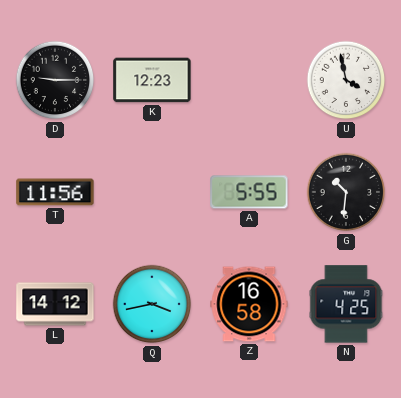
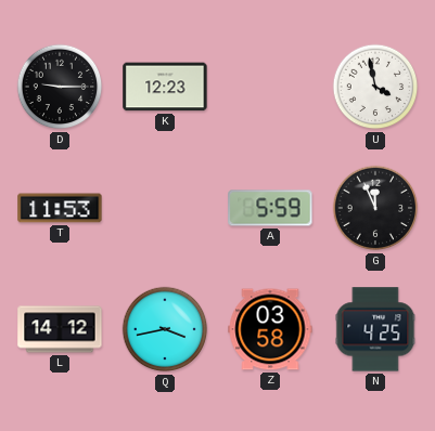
T: 11:56 -> 11:53 (60, 208)
A: 5:55 -> 5:59 (270, 208)
G: 10:31 -> 11:56 (375, 208)
Z: 16:58 -> 03:58 (270, 329)
